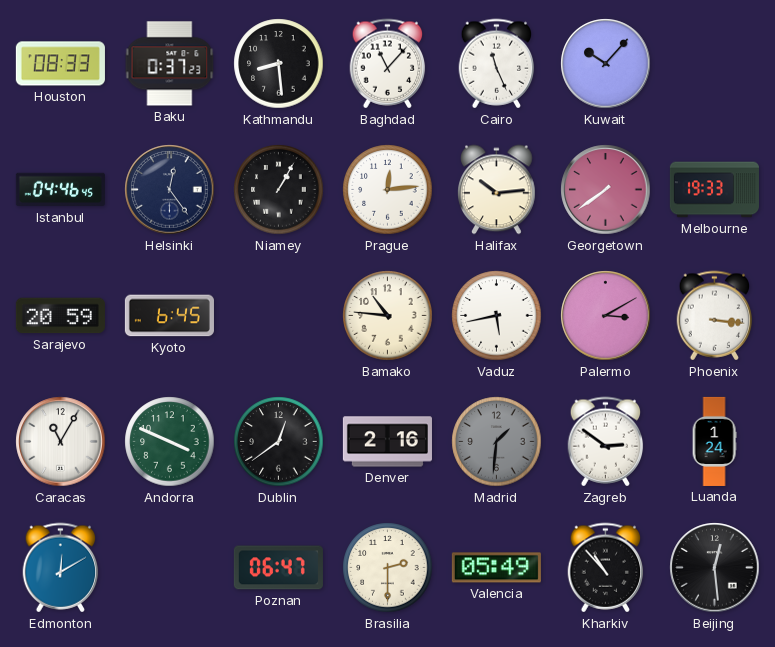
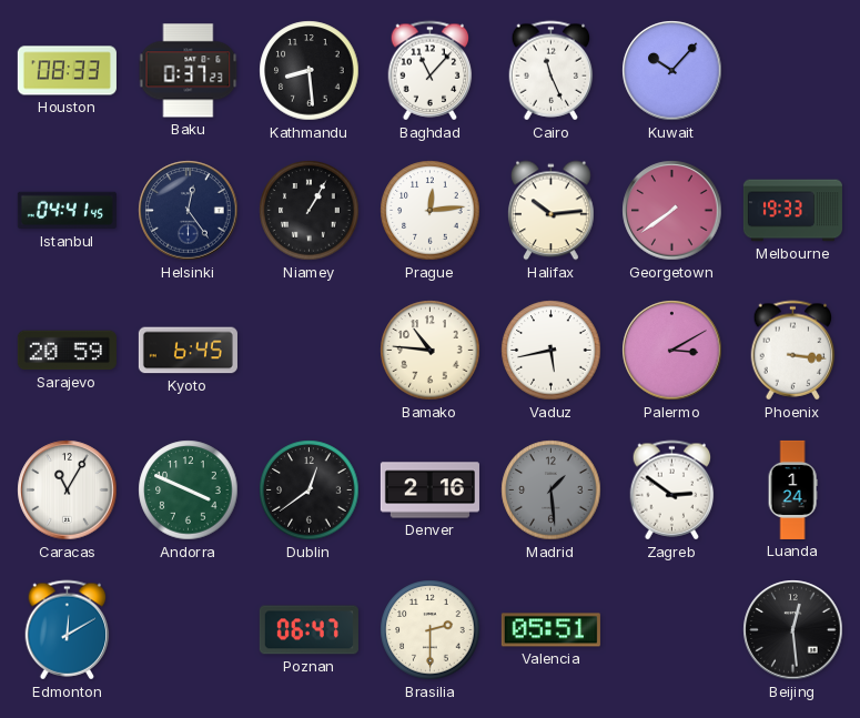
Istanbul: 04:46 -> 04:41 (67, 211)
Madrid: 1:31 -> 1:29 (552, 491)
Valencia: 05:49 -> 05:51 (550, 630)
Kharkiv: 10:53 -> none (606, 568)
